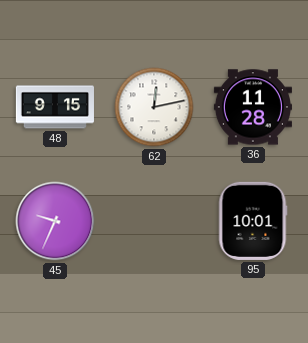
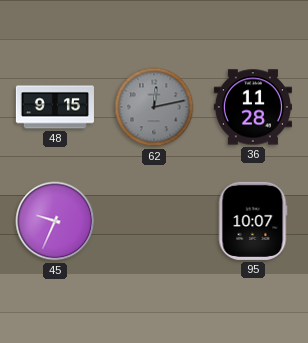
62 dial: white -> grey (154, 107)
95: 10:01 -> 10:07 (253, 221)
